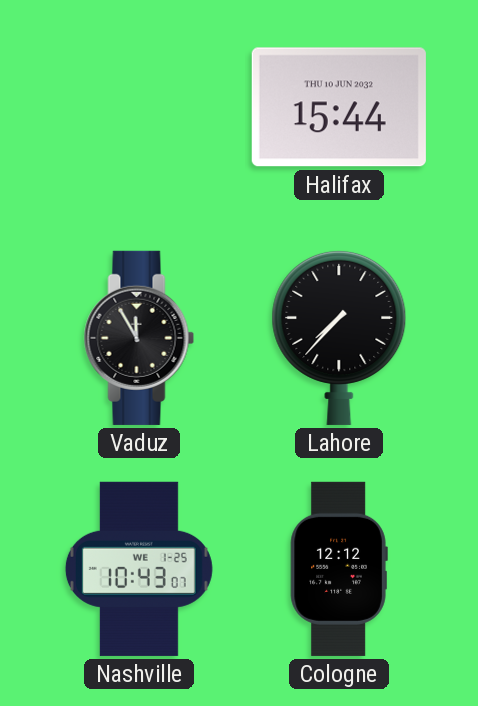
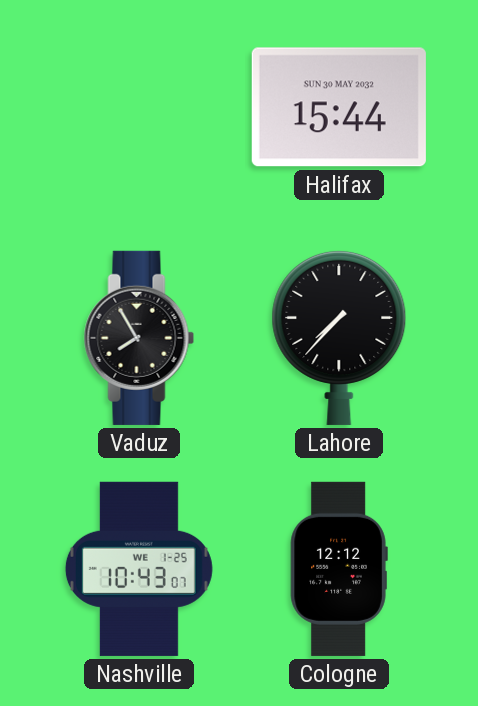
Halifax date: THU 10 JUN 2032 -> SUN 30 MAY 2032 (339, 107)
Vaduz: 11:55 -> 7:55 (139, 338)
